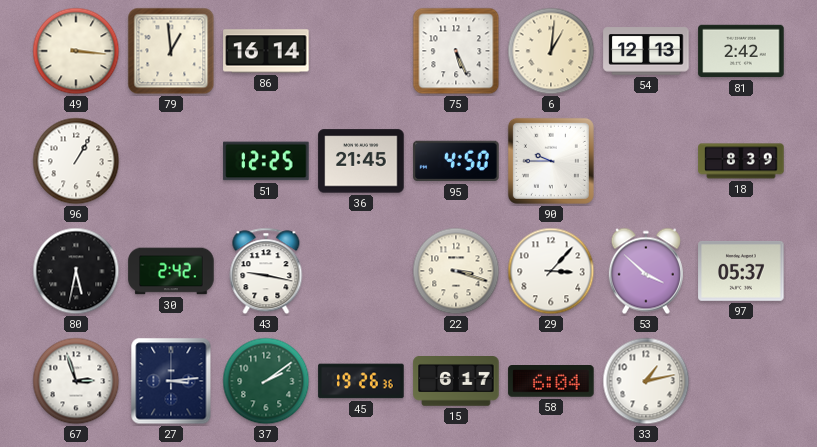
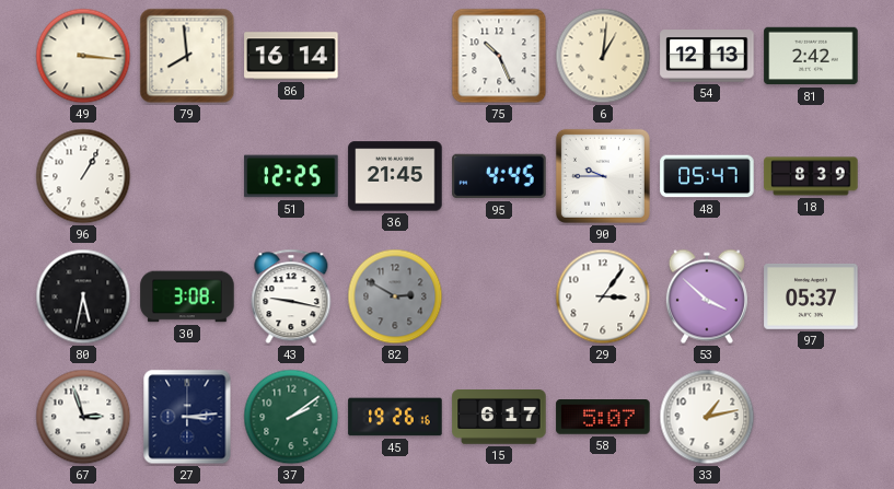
79: 12:59 -> 7:59 (187, 56)
75: 5:26 -> 10:26 (499, 56)
95: 4:50 -> 4:45 (499, 176)
48: none -> 05:47 (707, 176)
30: 2:42 -> 3:08 (187, 296)
82: none -> 2:50 (395, 296)
22: 3:18 -> none (456, 271)
29: 3:07 -> 3:06 (603, 296)
45: 19:26:36 -> 19:26:16 (395, 417)
58: 6:04 -> 5:07 (603, 418)
